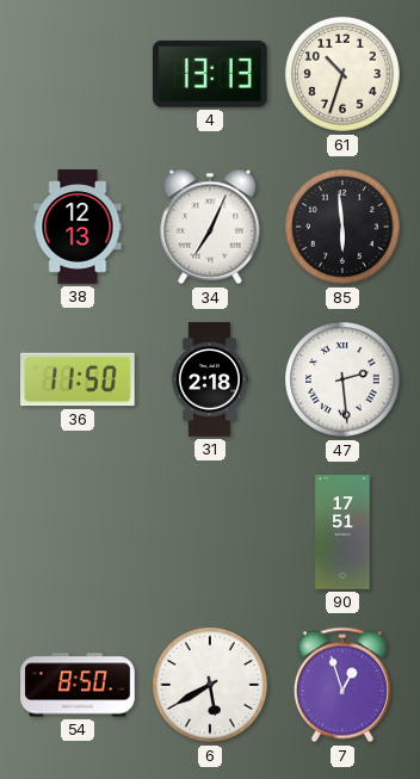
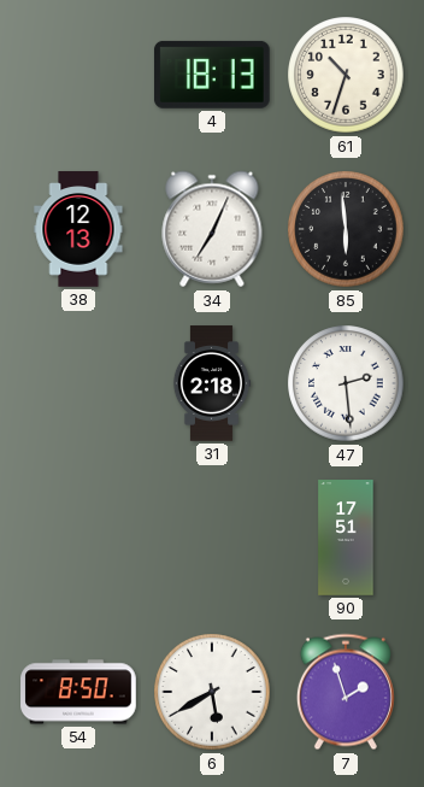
4: 13:13 -> 18:13 (212, 75)
36: 11:50 -> none (79, 379)
7: 12:57 -> 1:57 (346, 692)
